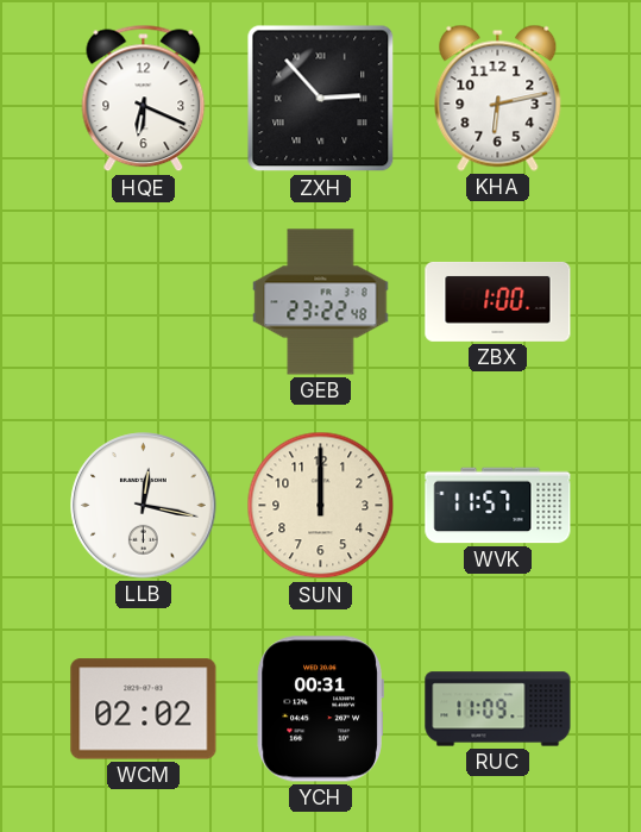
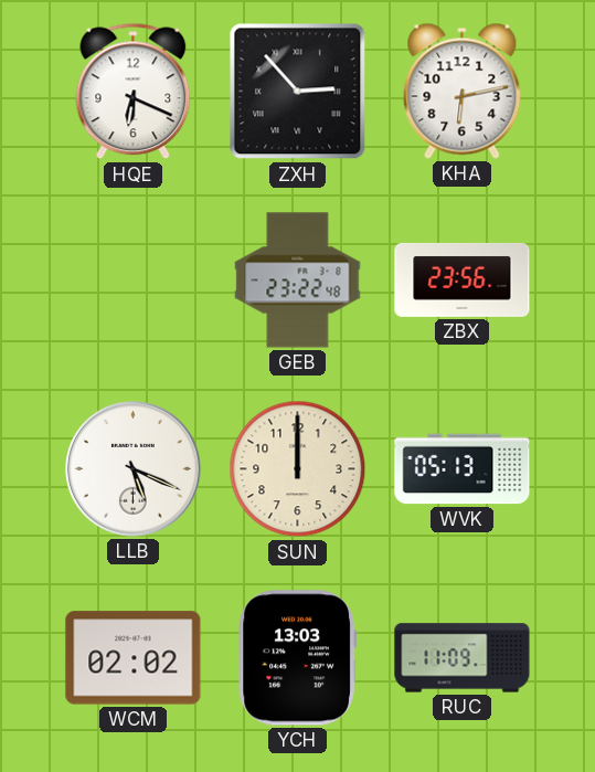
ZBX: 1:00 -> 23:56 (463, 279)
LLB: 12:17 -> 5:19 (134, 469)
WVK: 11:57 -> 05:13 (463, 469)
YCH: 00:31 -> 13:03 (297, 658)
